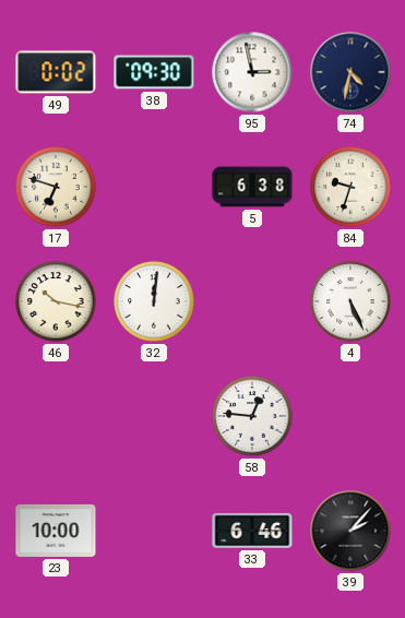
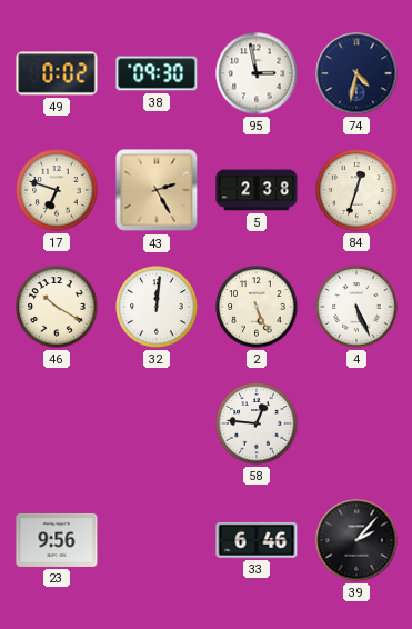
43: none -> 2:25 (157, 190)
5: 6:38 -> 2:38 (257, 190)
84: 9:33 -> 12:33 (356, 190)
46: 10:17 -> 10:20 (57, 307)
2: none -> 5:26 (257, 307)
23: 10:00 -> 9:56 (57, 540)
